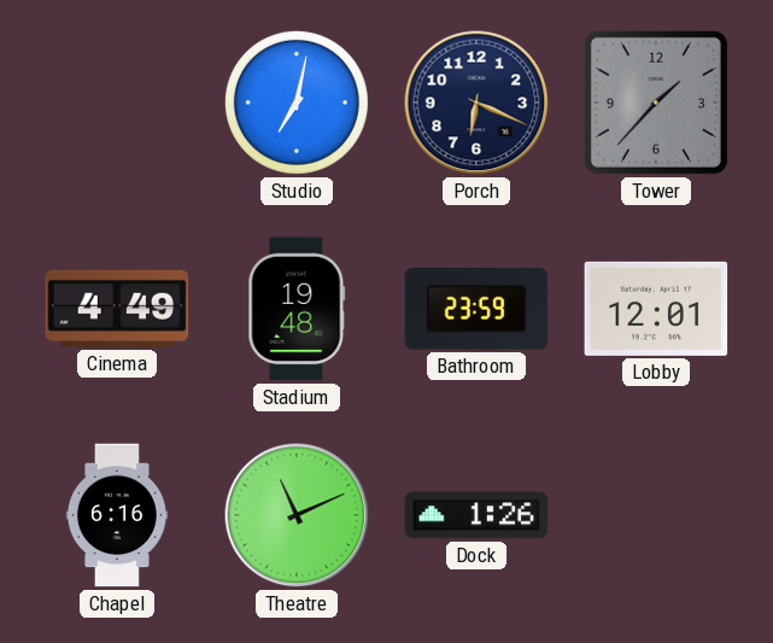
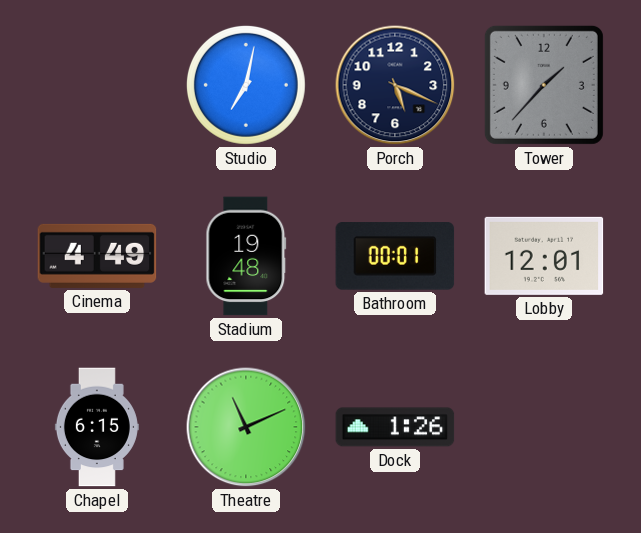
Porch: 6:19 -> 5:19 (395, 85)
Bathroom: 23:59 -> 00:01 (395, 256)
Chapel: 6:16 -> 6:15 (97, 427)
